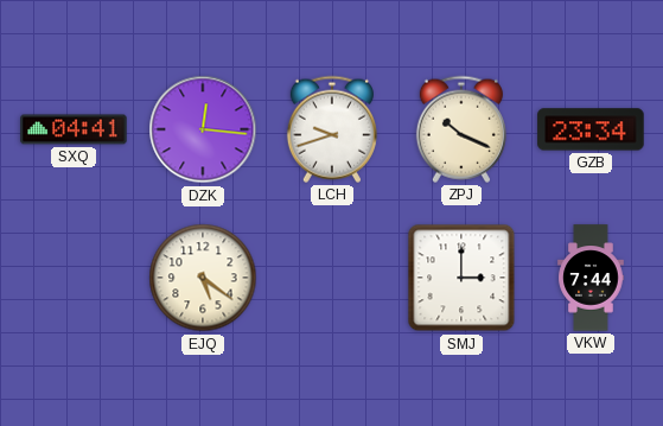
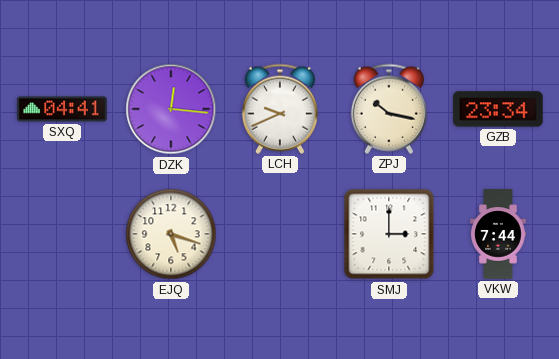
LCH: 9:42 -> 9:41 (280, 109)
ZPJ: 10:19 -> 10:17 (389, 109)
EJQ: 5:21 -> 5:18 (171, 234)
